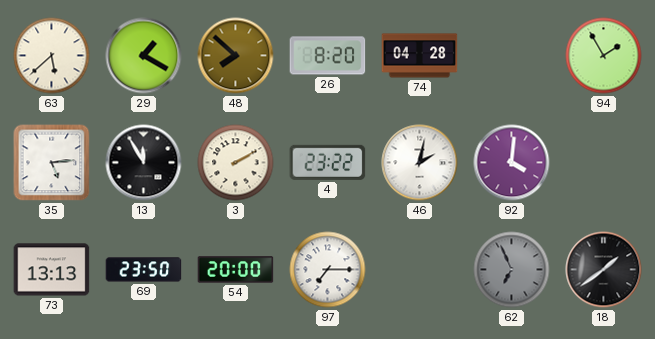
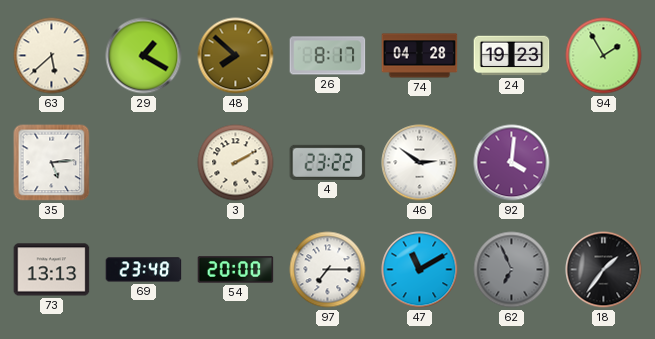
26: 8:20 -> 8:17 (328, 56)
24: none -> 19:23 (512, 56)
13: 11:55 -> none (144, 163)
46: 2:02 -> 2:51 (420, 163)
69: 23:50 -> 23:48 (144, 270)
47: none -> 11:10 (420, 270)
18: 1:39 -> 1:36 (604, 270)
